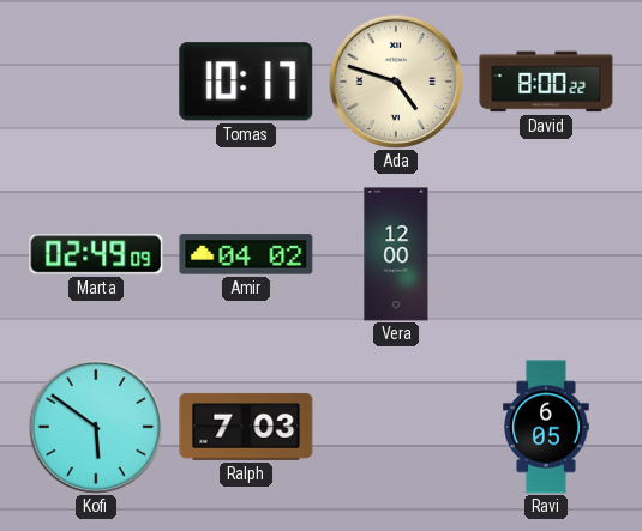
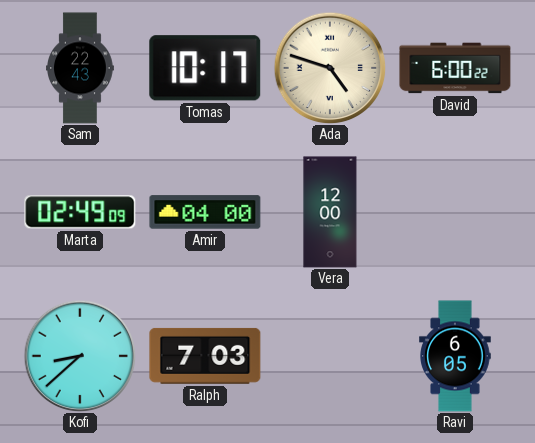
Sam: none -> 22:43 (81, 68)
David: 8:00 -> 6:00 (455, 68)
Amir: 04:02 -> 04:00 (205, 212)
Kofi: 5:51 -> 8:38 (80, 356)
